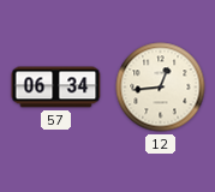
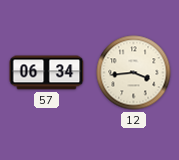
12: 12:44 -> 3:44 (134, 73)
